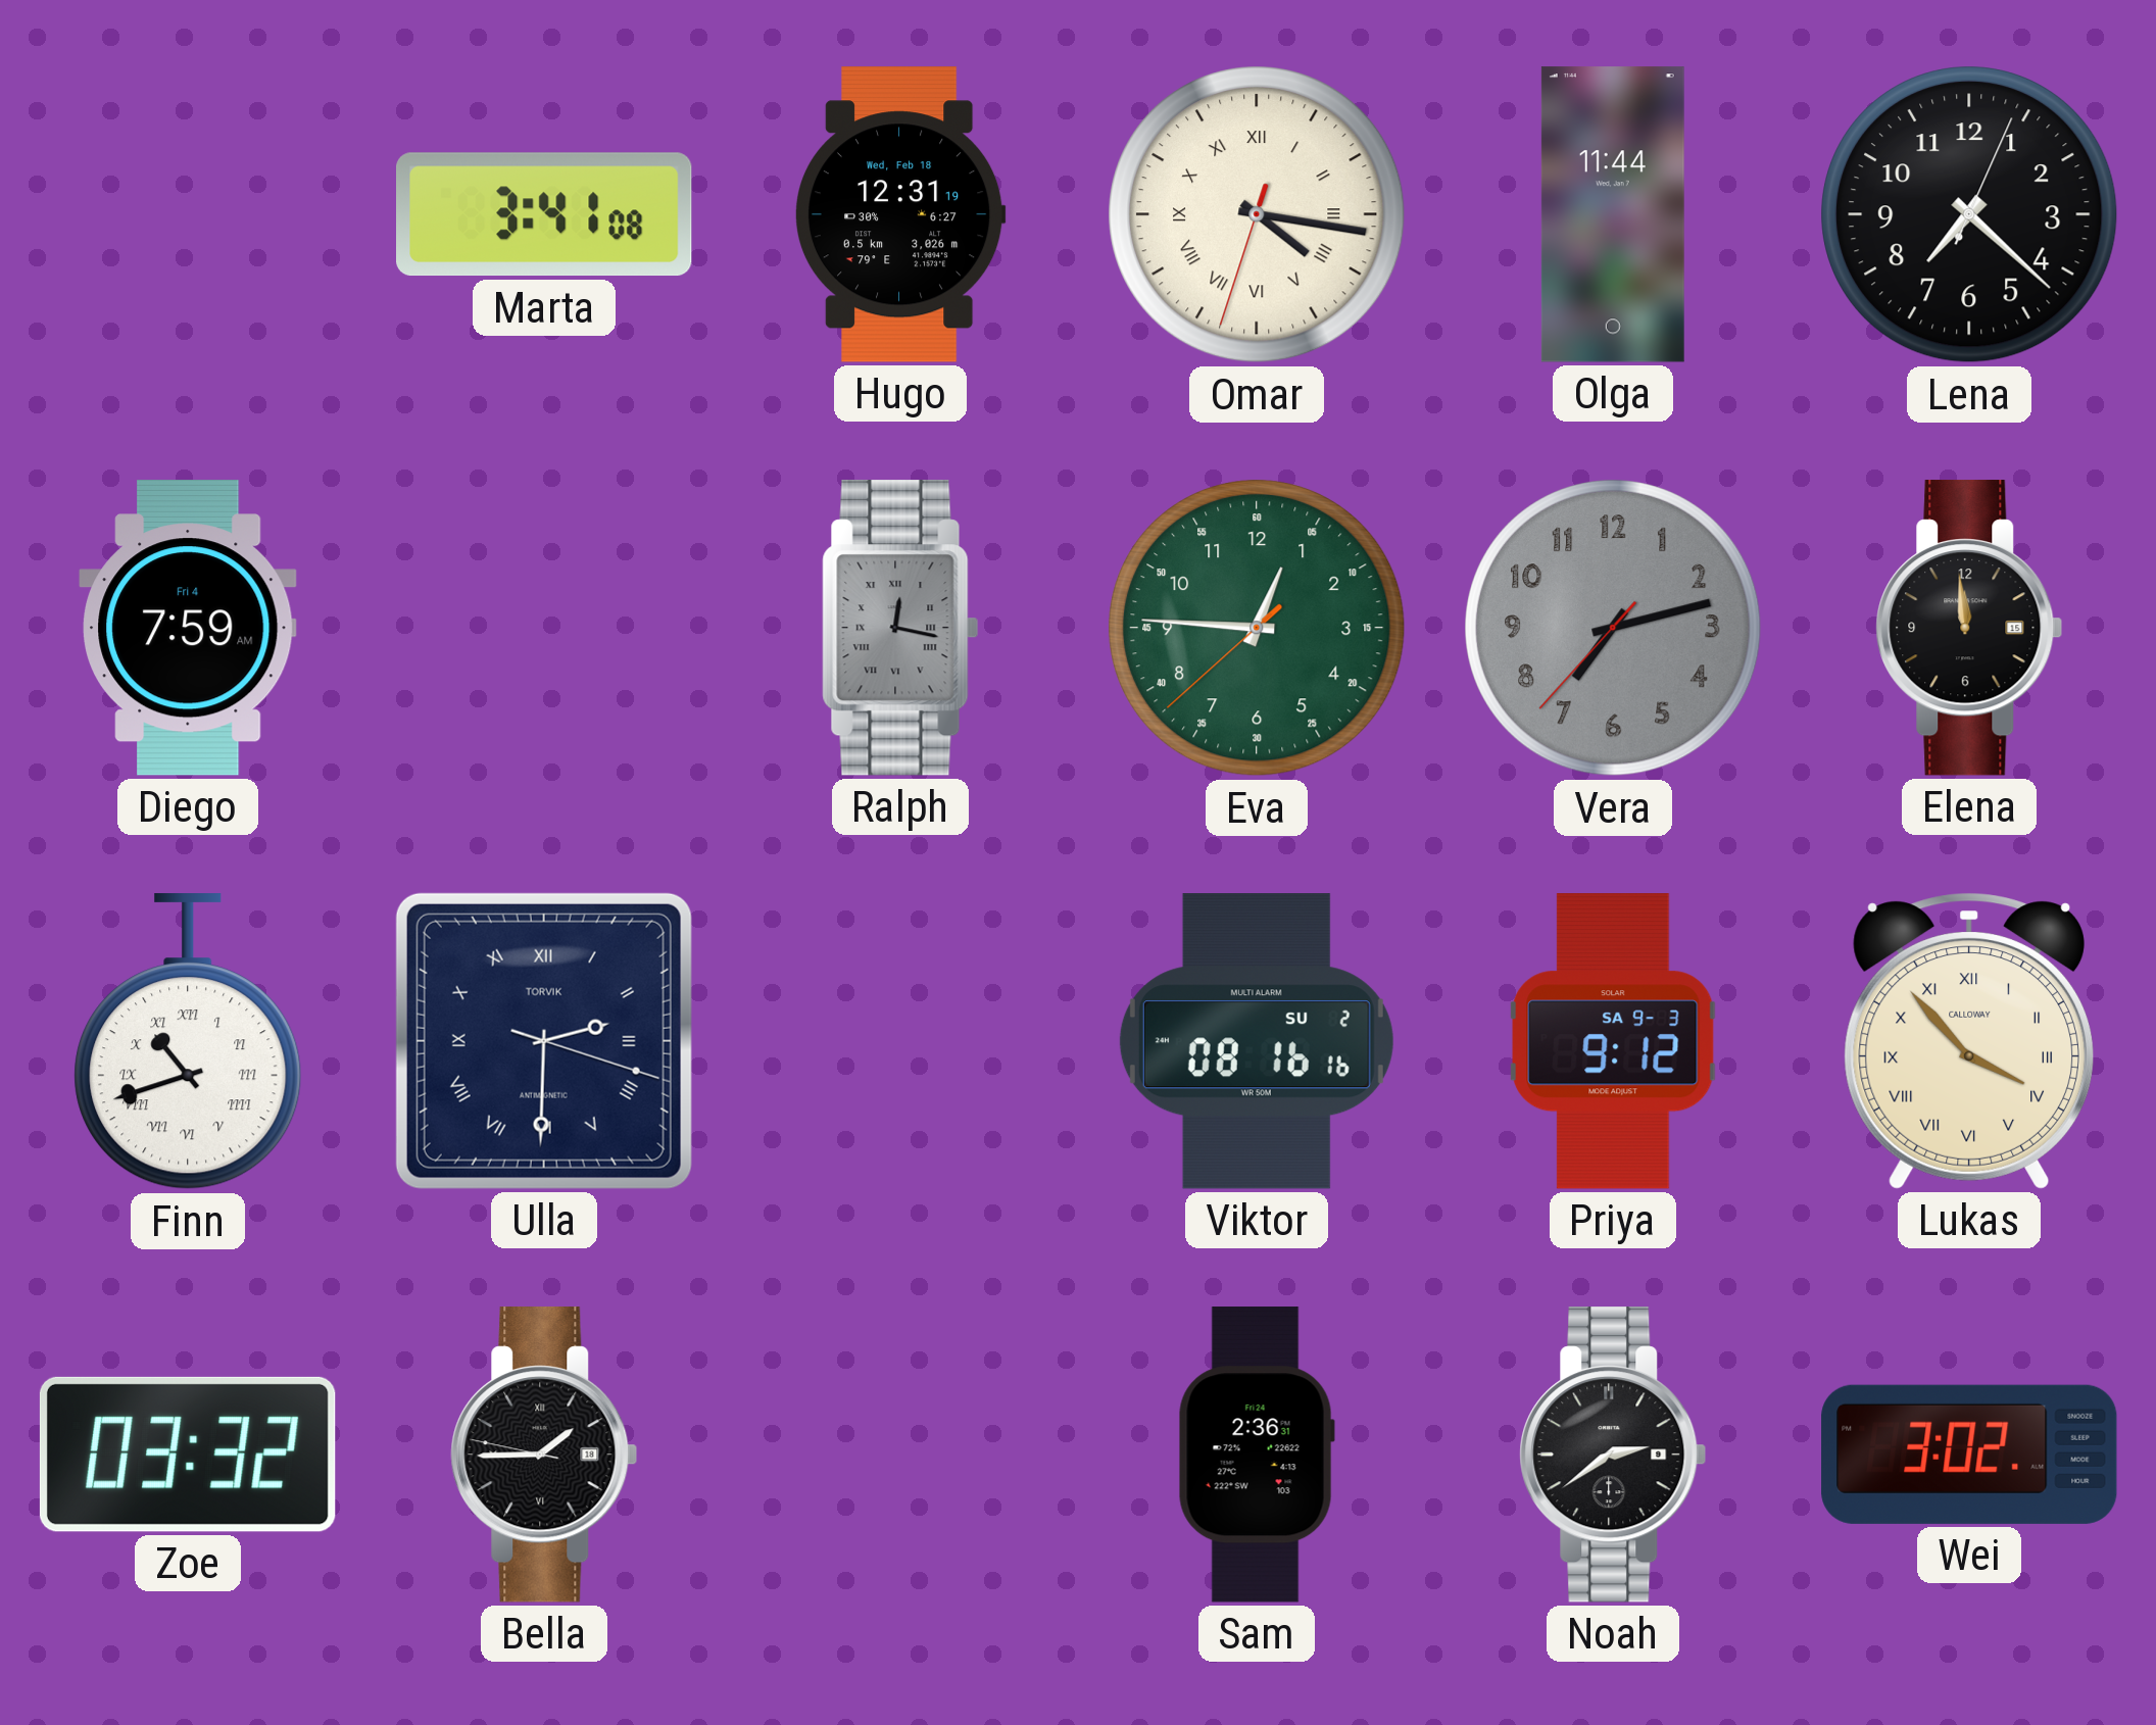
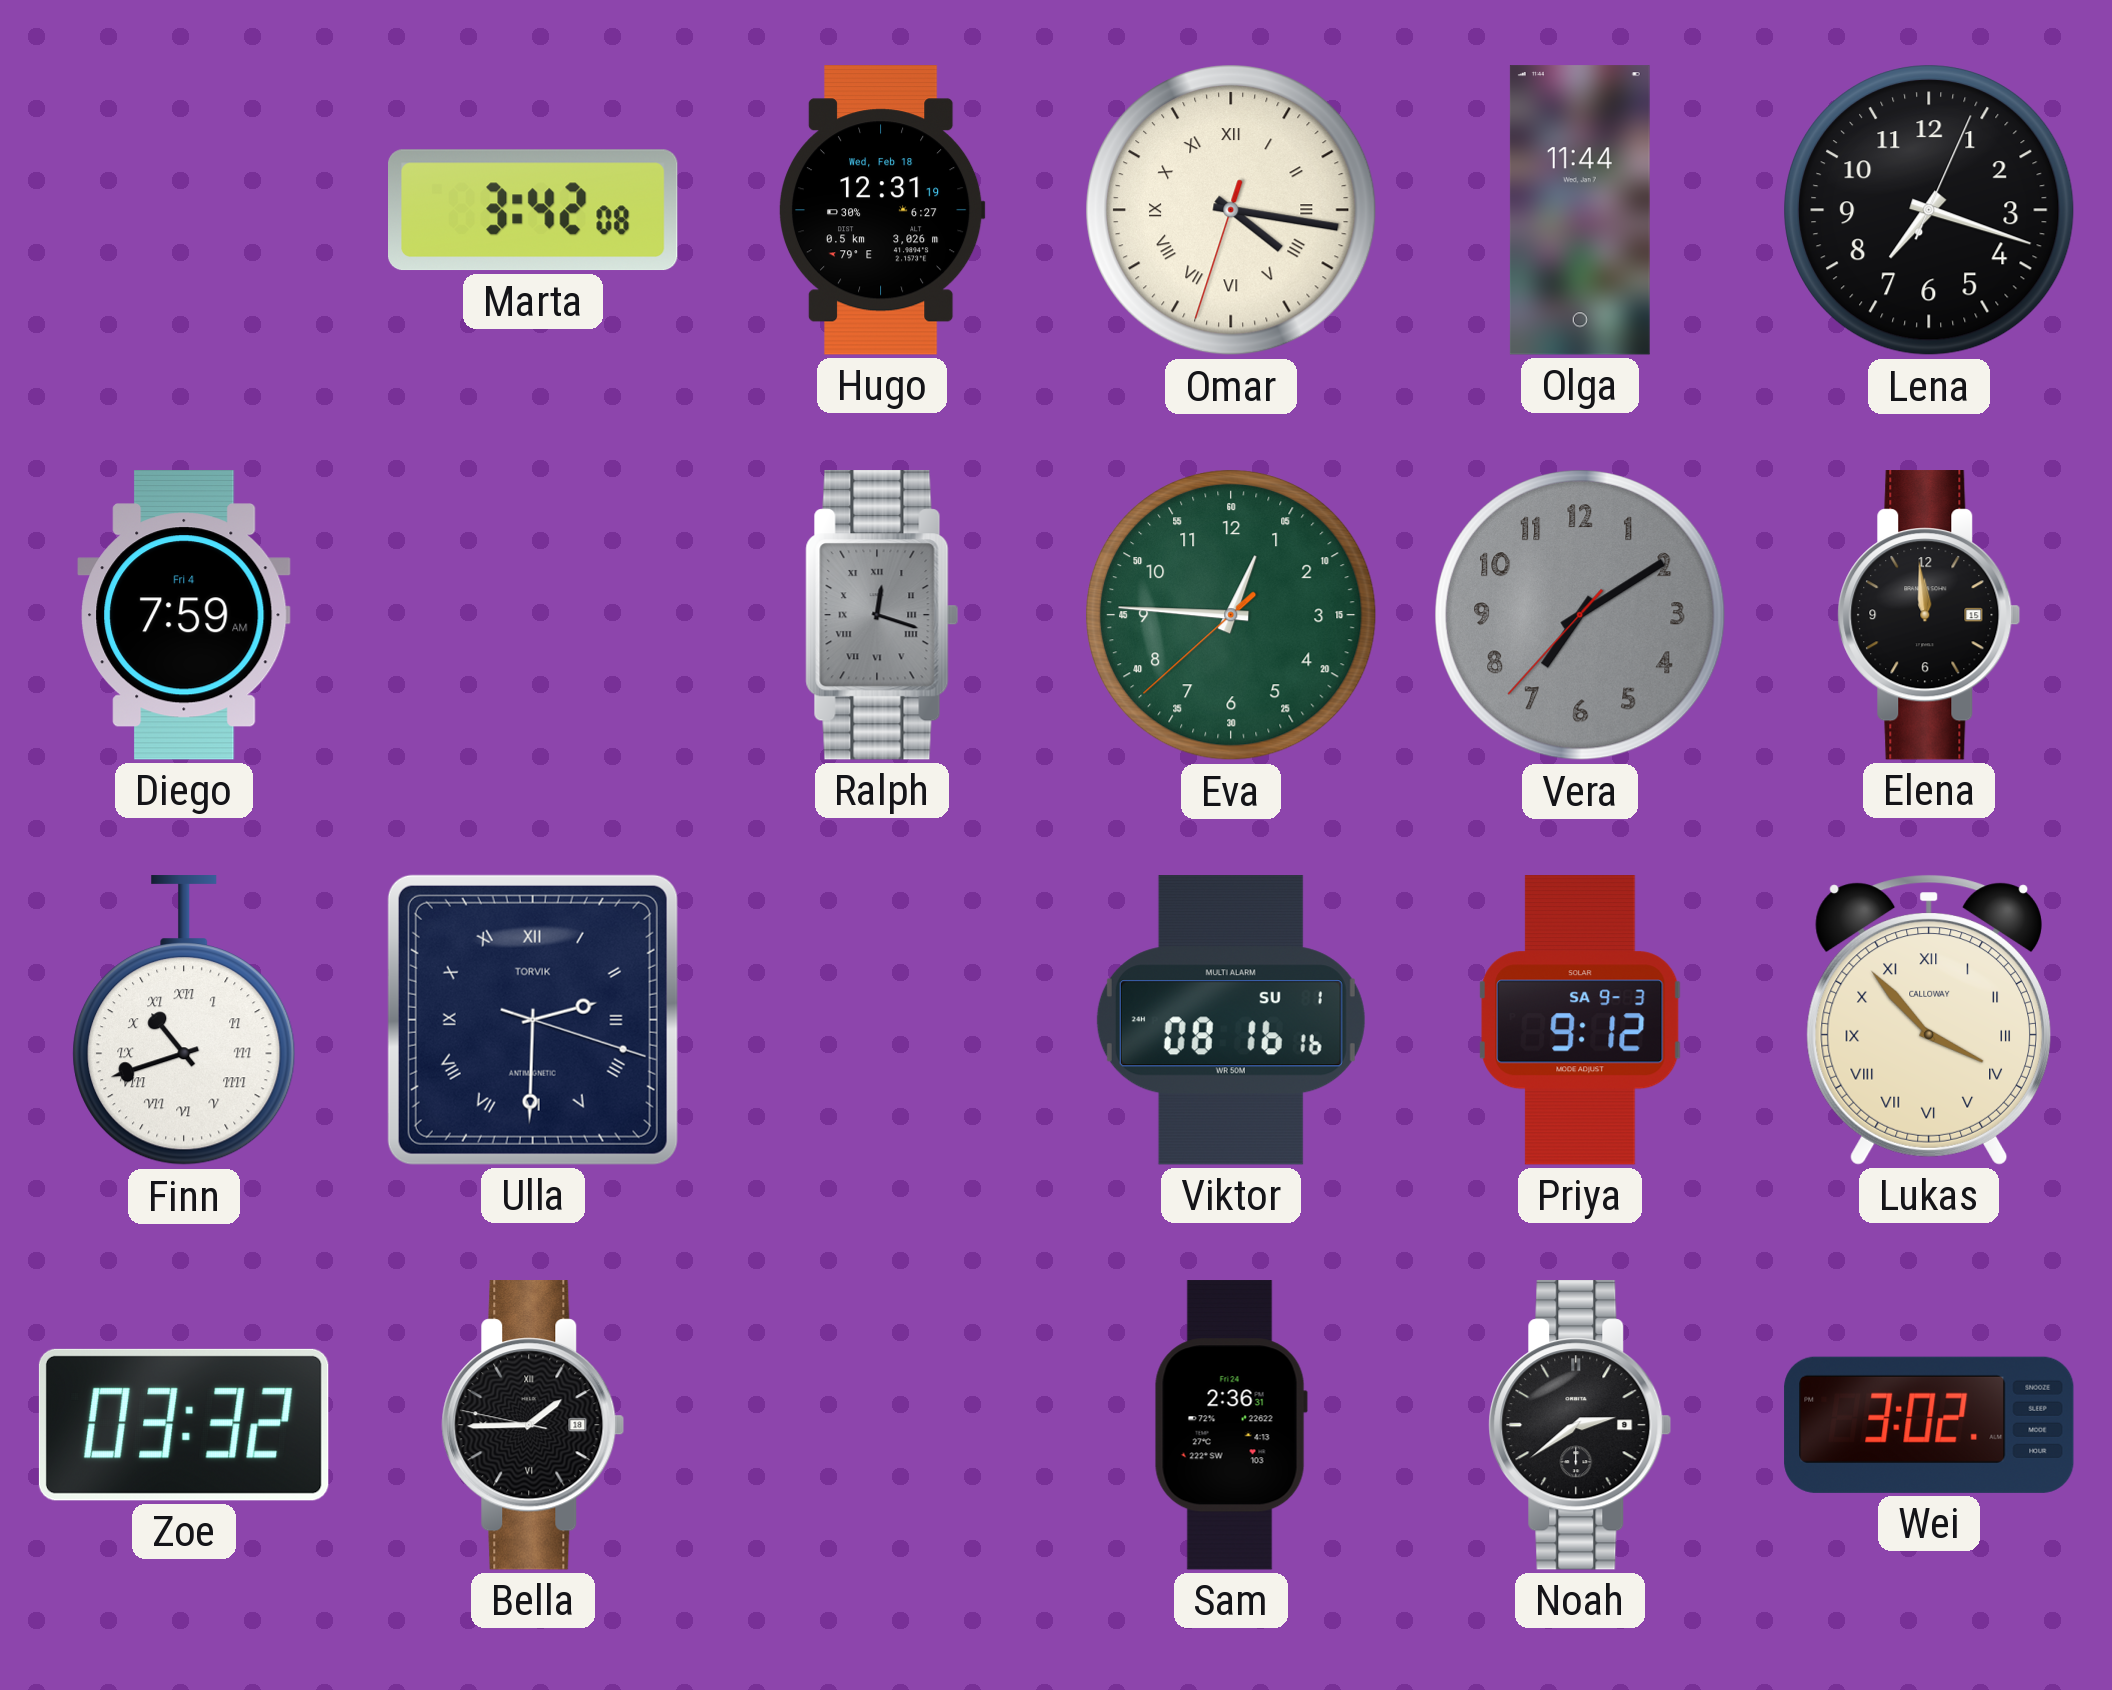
Marta: 3:41 -> 3:42 (534, 210)
Lena: 7:22 -> 7:18 (1929, 210)
Ralph: 12:17 -> 12:18 (882, 615)
Vera: 7:12 -> 7:09 (1580, 615)
Viktor date: SU 2 -> SU 1 (1231, 1020)
